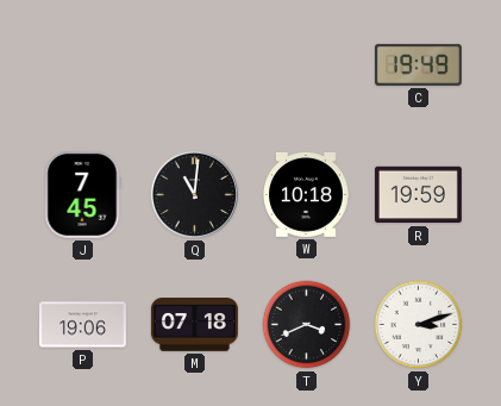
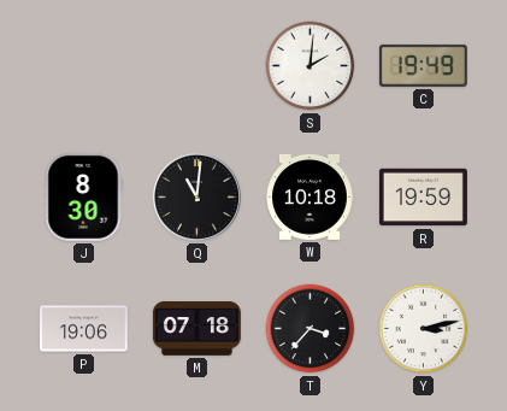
S: none -> 2:01 (311, 66)
J: 7:45 -> 8:30 (83, 196)
T: 3:41 -> 3:37 (311, 329)
Y: 3:12 -> 3:13 (424, 329)
